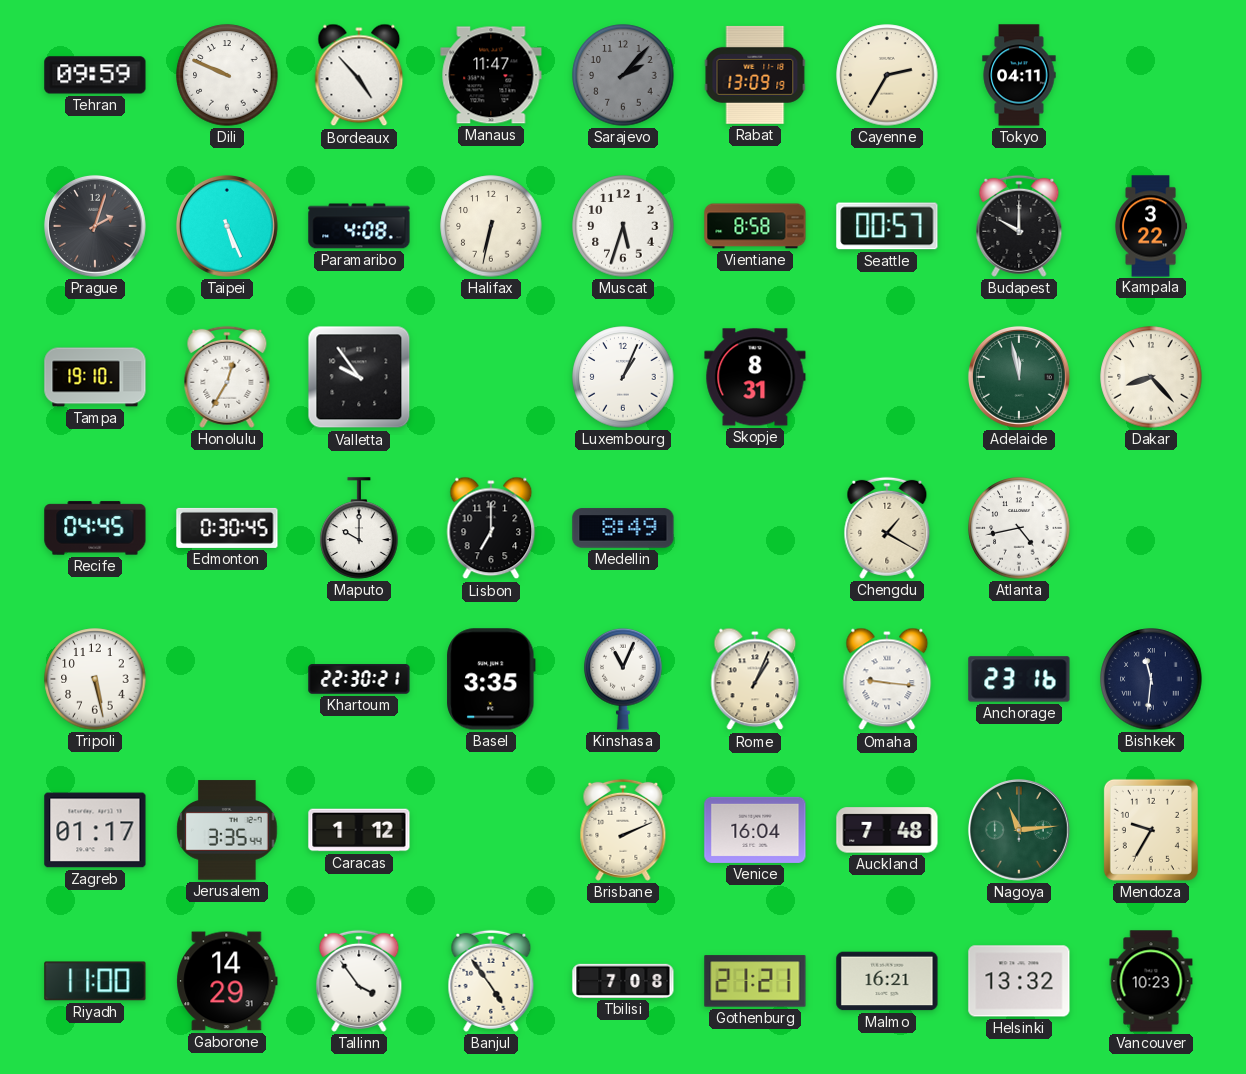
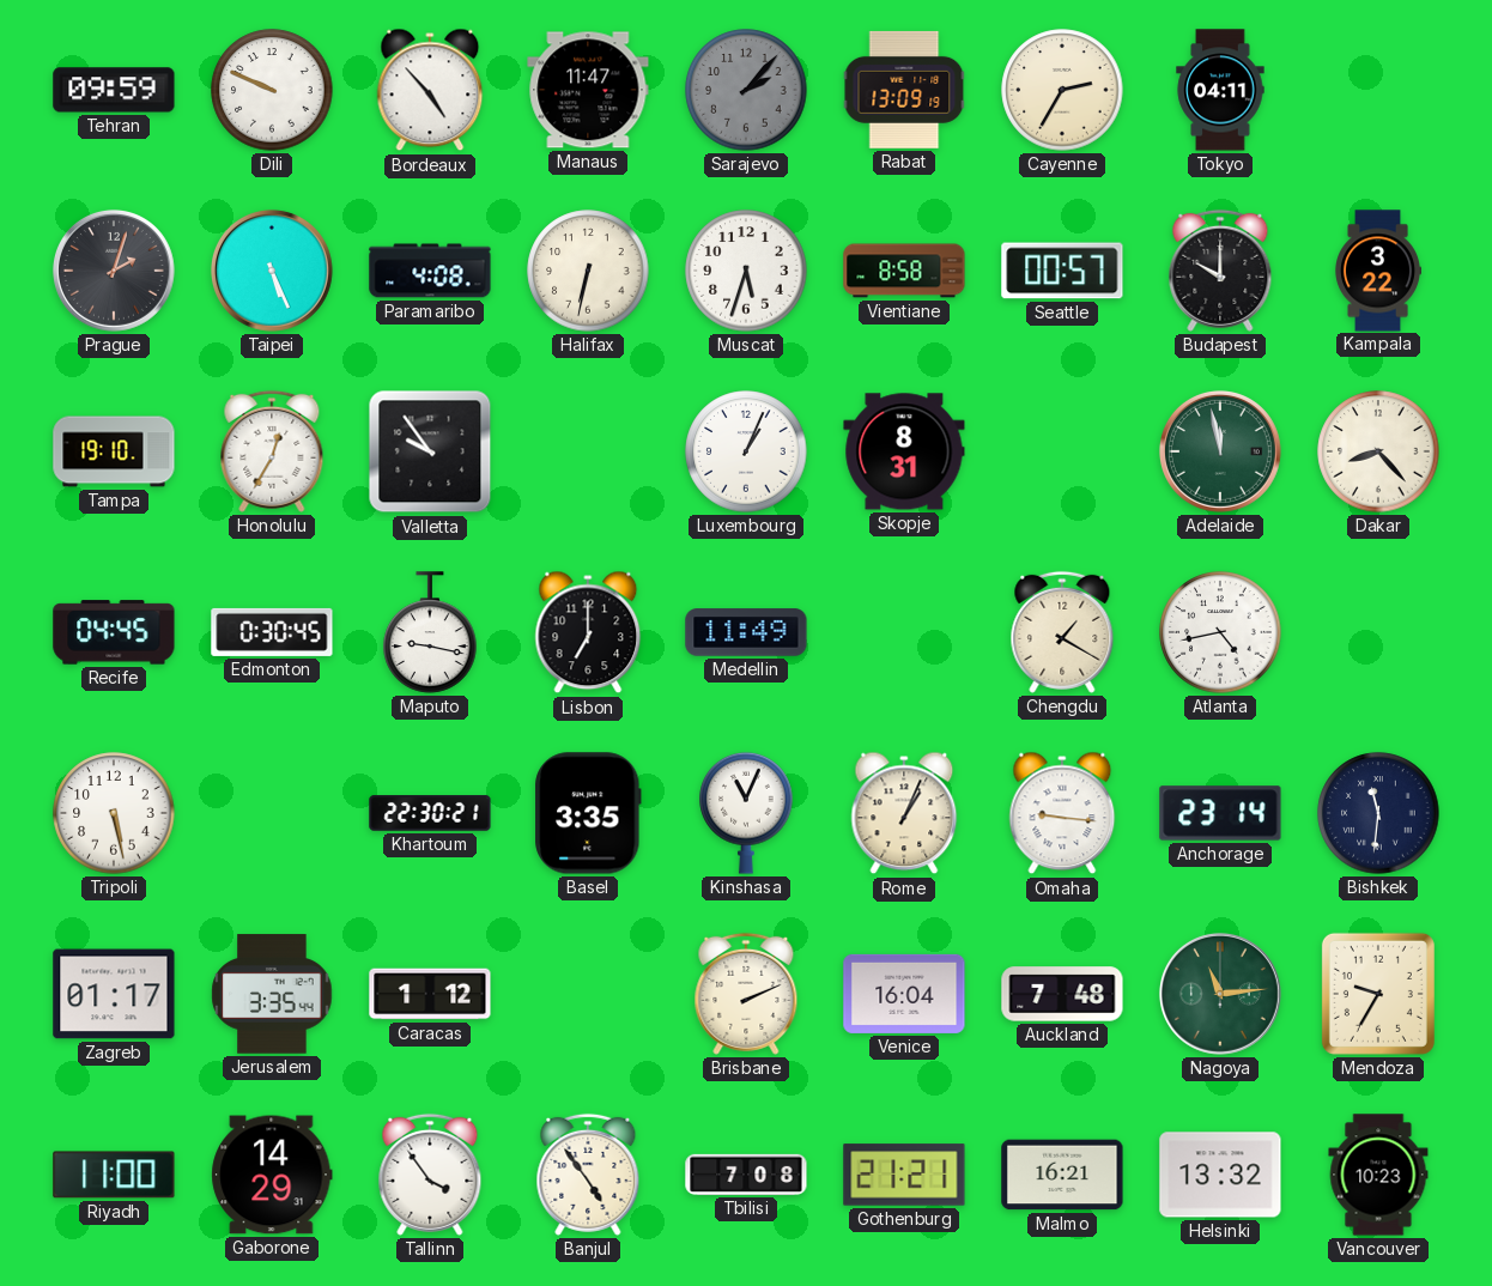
Maputo: 10:00 -> 9:17 (430, 632)
Medellin: 8:49 -> 11:49 (746, 632)
Anchorage: 23:16 -> 23:14 (1220, 813)
